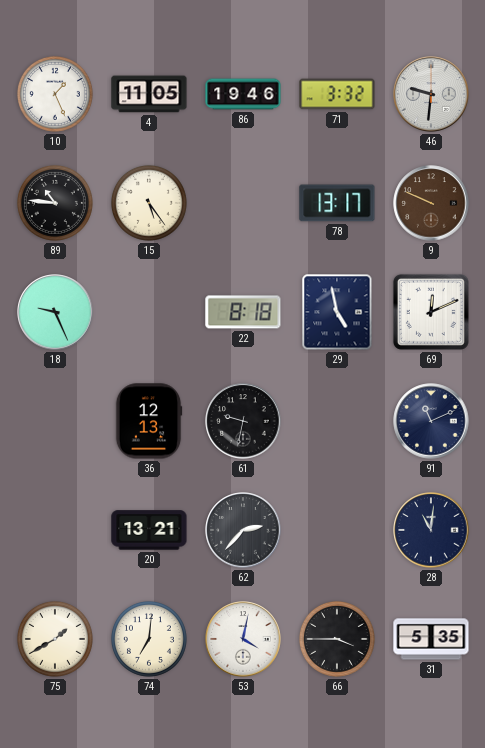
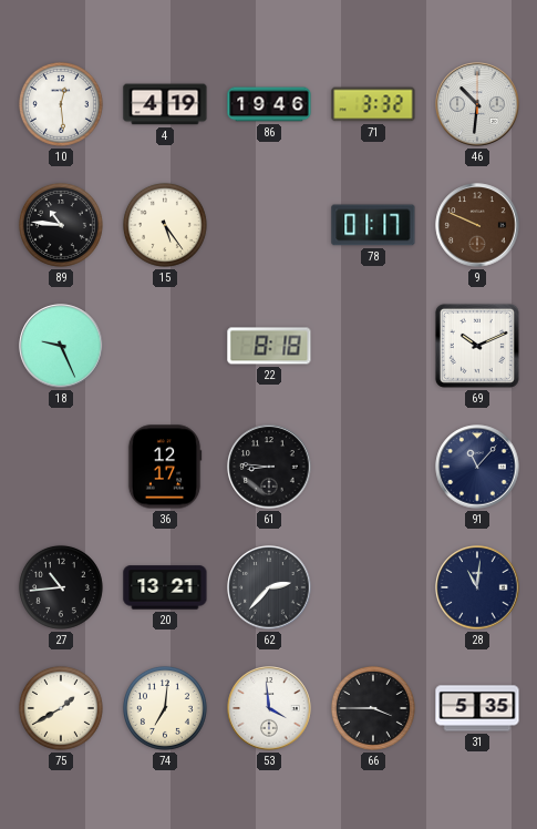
10: 1:26 -> 12:29 (61, 104)
4: 11:05 -> 4:19 (165, 104)
46: 9:31 -> 10:31 (477, 104)
78: 13:17 -> 01:17 (373, 225)
29: 4:58 -> none (337, 312)
69: 12:11 -> 10:11 (477, 346)
36: 12:13 -> 12:17 (165, 467)
61: 9:32 -> 8:46 (269, 467)
91: 11:11 -> 11:07 (477, 467)
27: none -> 10:44 (61, 587)
53: 4:02 -> 3:59 (269, 708)
